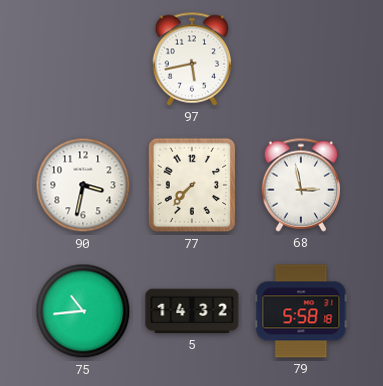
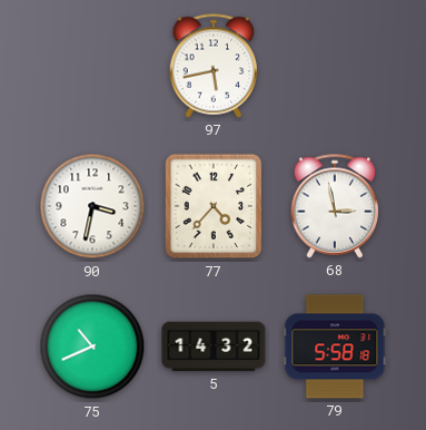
77: 7:37 -> 4:37 (214, 206)
75: 10:44 -> 10:41 (92, 346)
